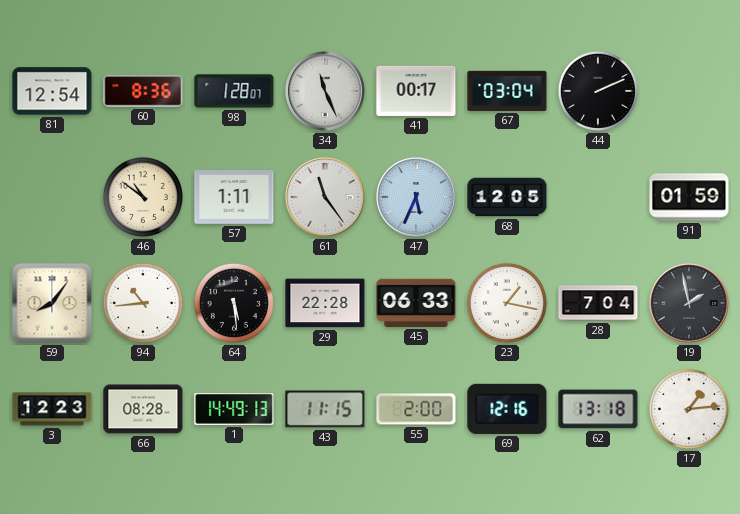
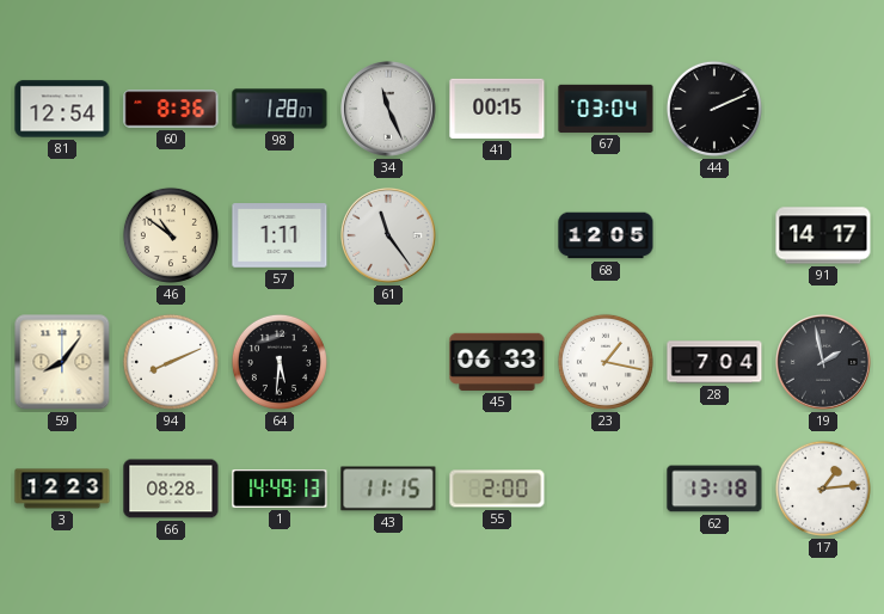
41: 00:17 -> 00:15 (497, 109)
47: 5:34 -> none (417, 198)
91: 01:59 -> 14:17 (823, 235)
94: 10:44 -> 8:11 (171, 362)
64: 5:29 -> 5:31 (280, 362)
29: 22:28 -> none (325, 303)
69: 12:16 -> none (507, 409)
